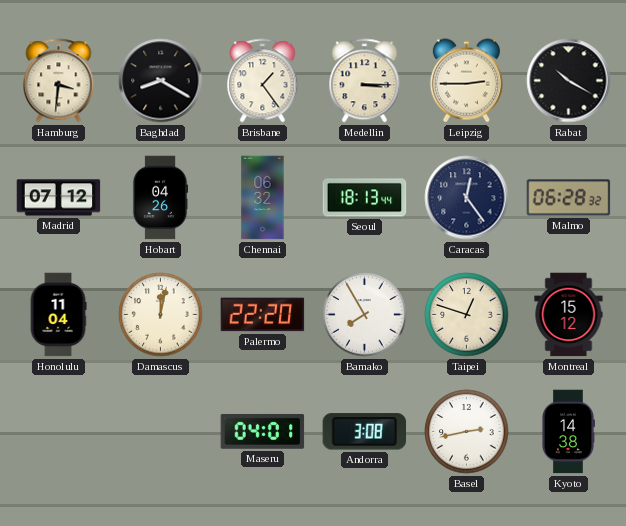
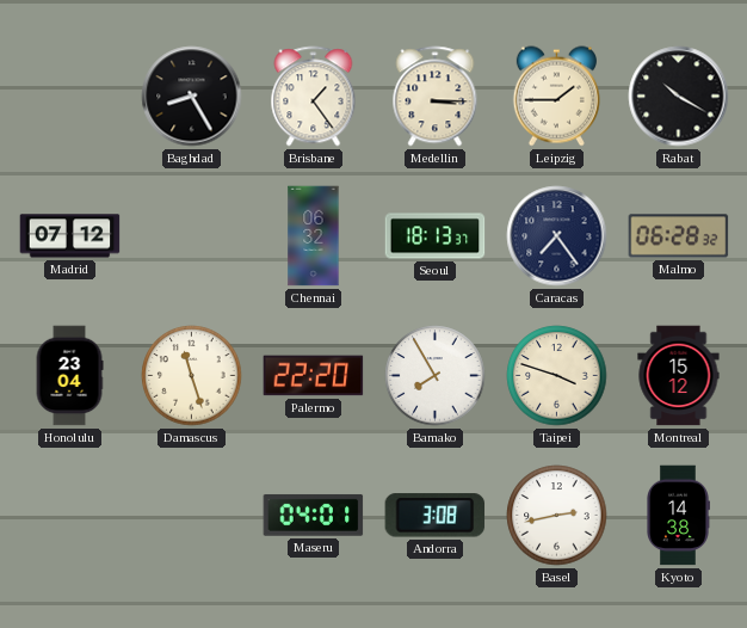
Hamburg: 3:31 -> none (59, 81)
Baghdad: 8:20 -> 8:25 (192, 97)
Leipzig: 2:45 -> 1:45 (556, 97)
Hobart: 04:26 -> none (160, 198)
Seoul: 18:13:44 -> 18:13:37 (436, 236)
Caracas: 12:24 -> 7:24 (557, 236)
Honolulu: 11:04 -> 23:04 (69, 376)
Damascus: 12:02 -> 11:27 (192, 376)
Taipei: 12:48 -> 3:48 (557, 376)
